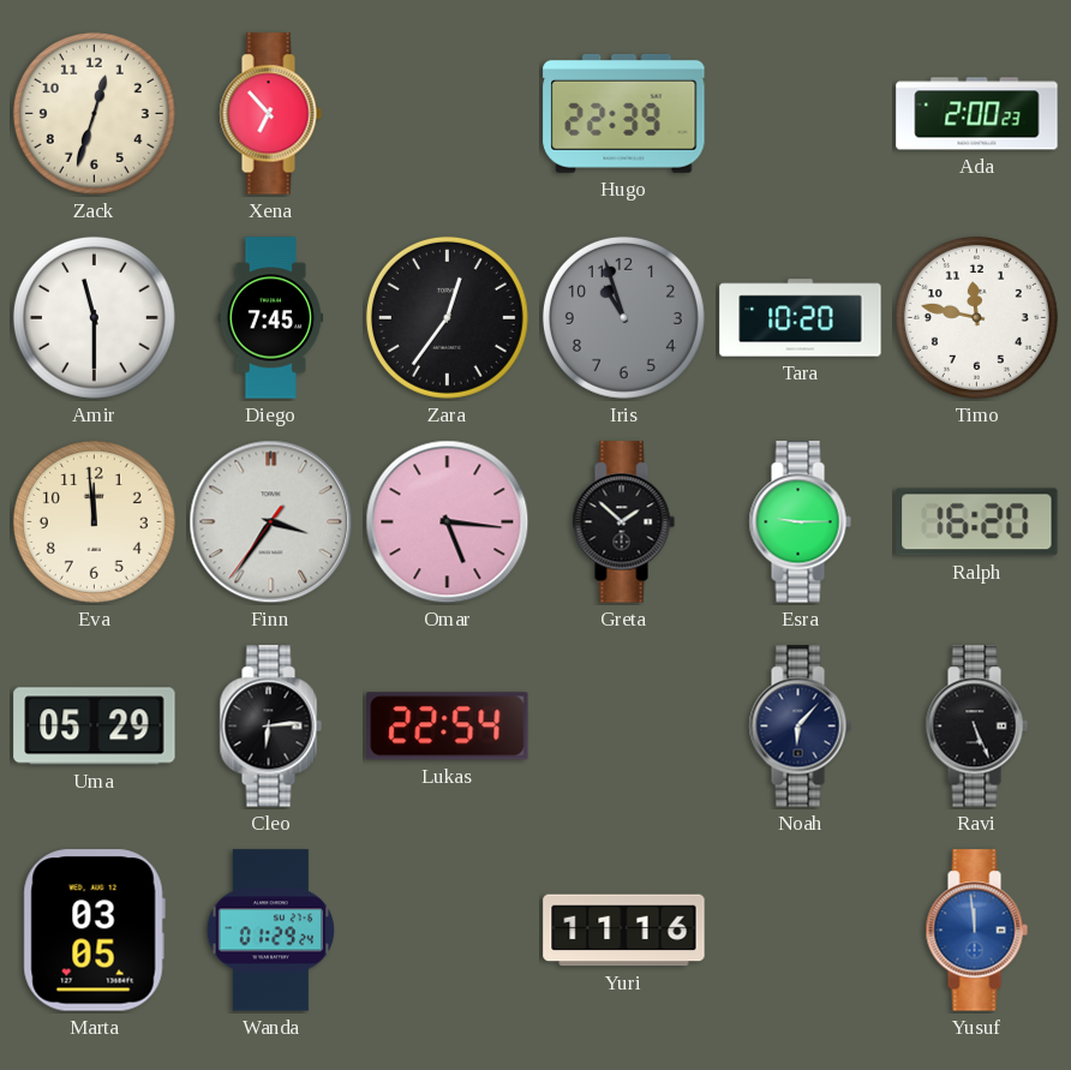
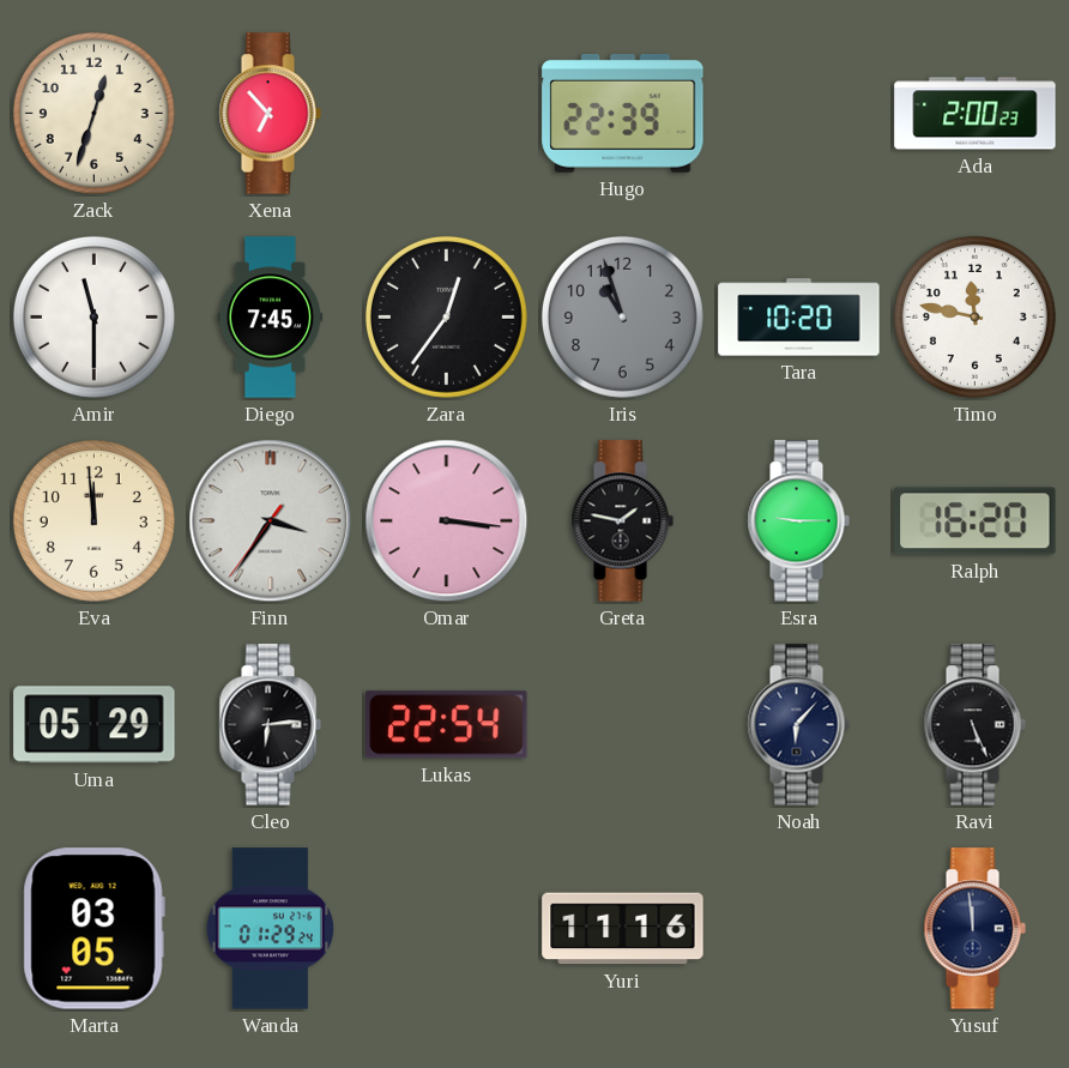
Omar: 5:16 -> 3:16 (447, 521)
Greta: 1:52 -> 1:47 (622, 521)
Yusuf dial: blue -> navy (974, 929)
